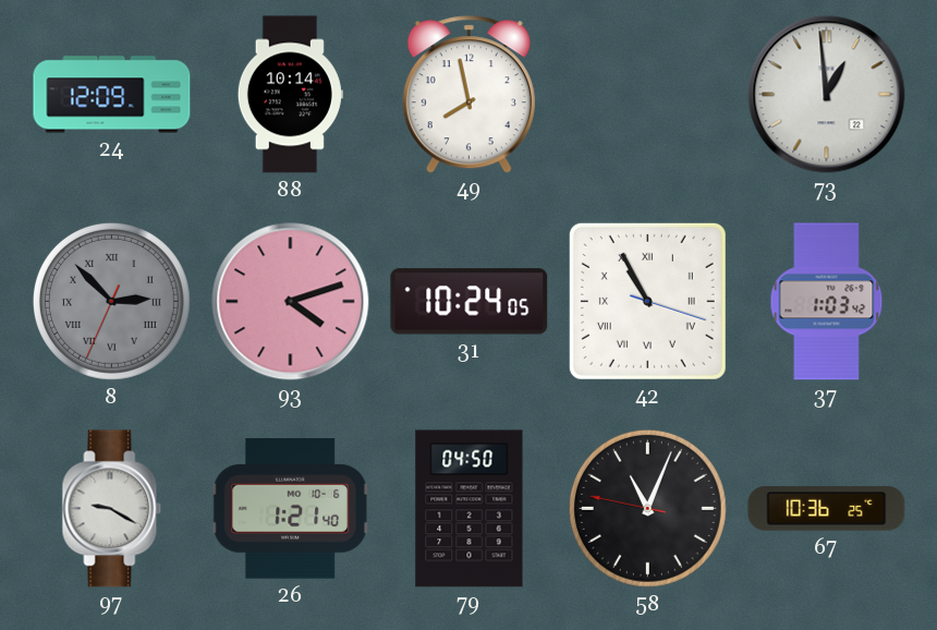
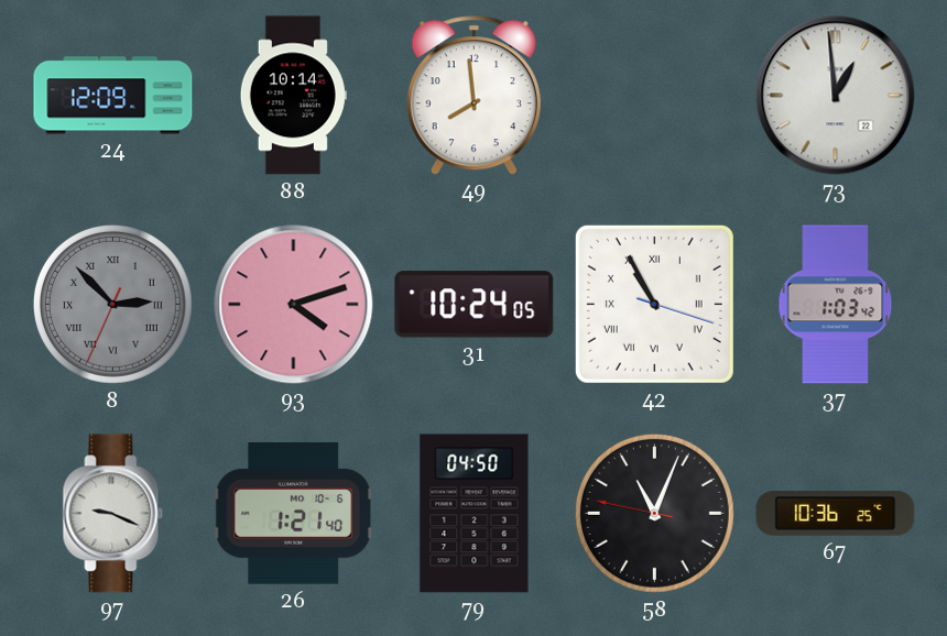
49: 7:58 -> 7:59 (473, 96)
97: 9:20 -> 9:19 (113, 514)
